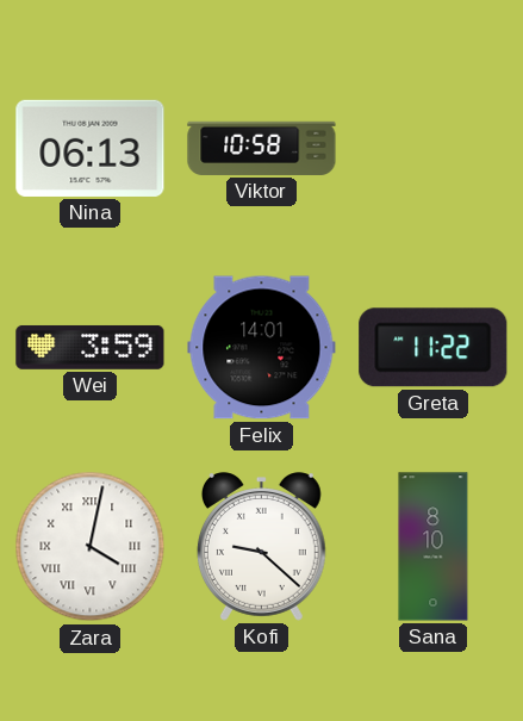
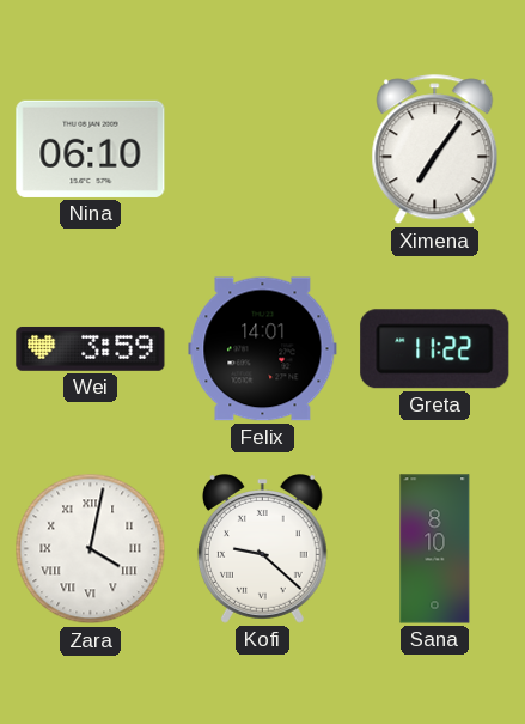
Nina: 06:13 -> 06:10 (91, 148)
Viktor: 10:58 -> none (262, 148)
Ximena: none -> 7:06 (435, 150)
